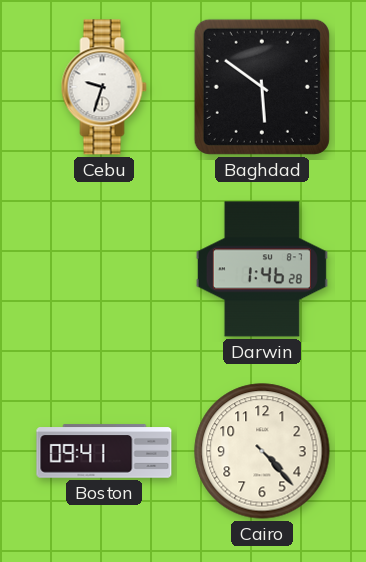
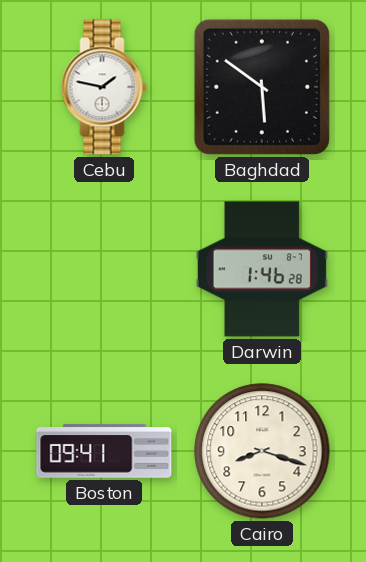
Cebu: 9:33 -> 1:47 (104, 87)
Cairo: 4:23 -> 8:18 (262, 451)
